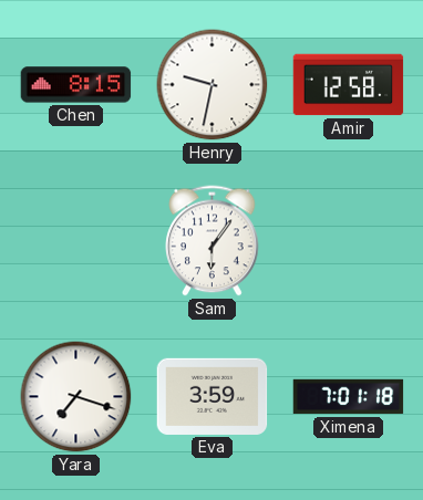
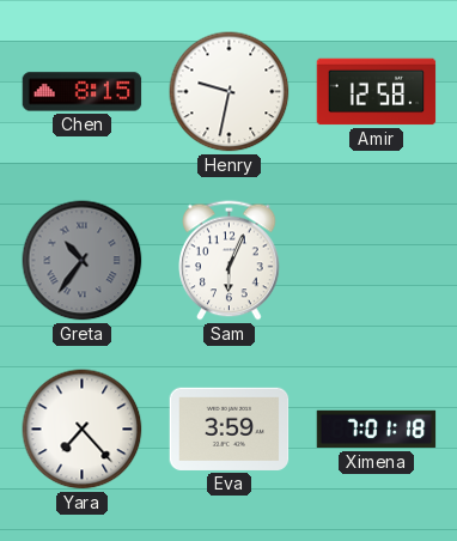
Greta: none -> 10:36 (83, 261)
Sam: 6:06 -> 6:04 (230, 261)
Yara: 7:18 -> 7:23 (83, 430)
